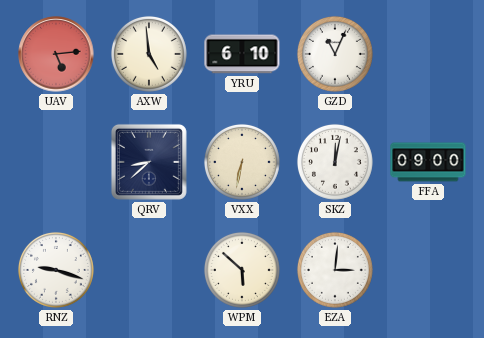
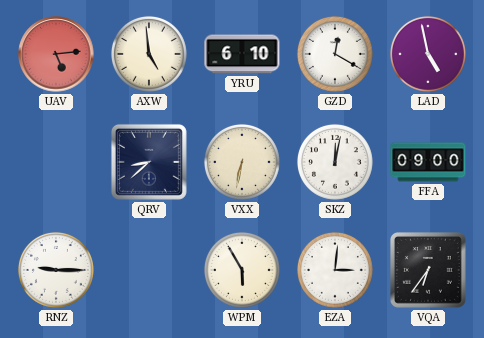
GZD: 11:04 -> 12:20 (335, 54)
LAD: none -> 4:58 (428, 54)
RNZ: 9:18 -> 9:15 (56, 270)
WPM: 5:52 -> 5:55 (242, 270)
VQA: none -> 6:36 (429, 271)
